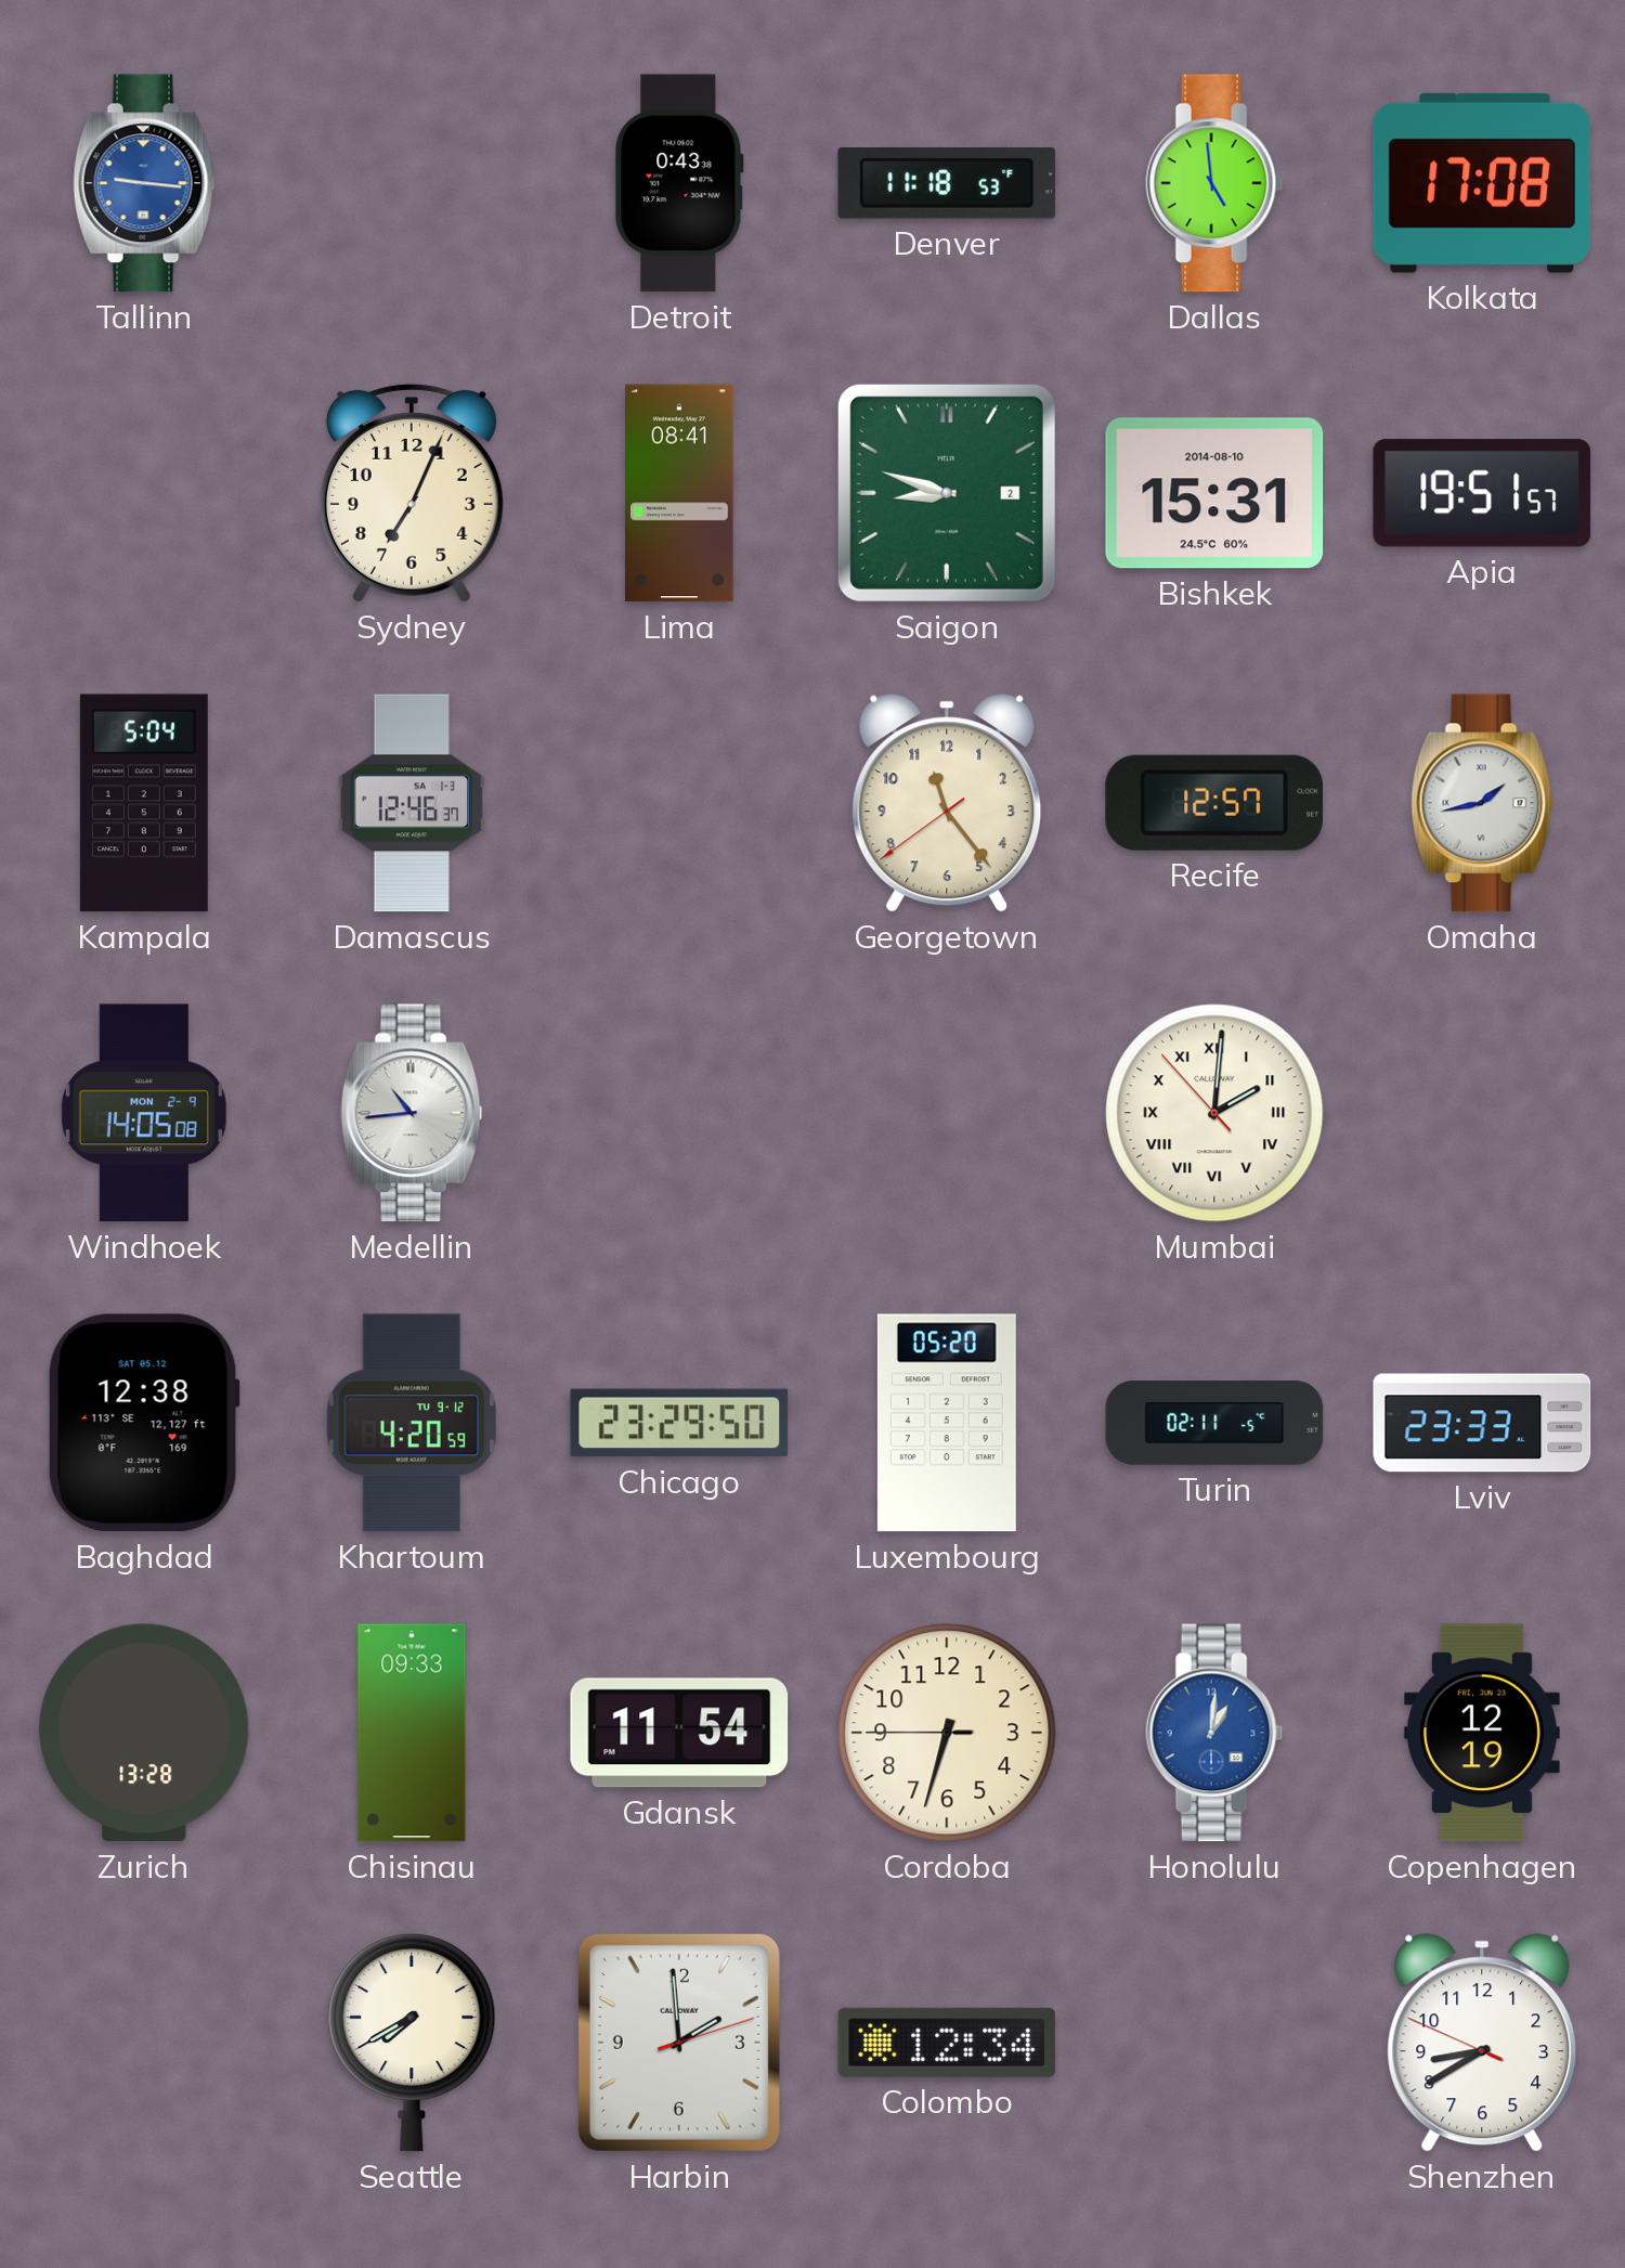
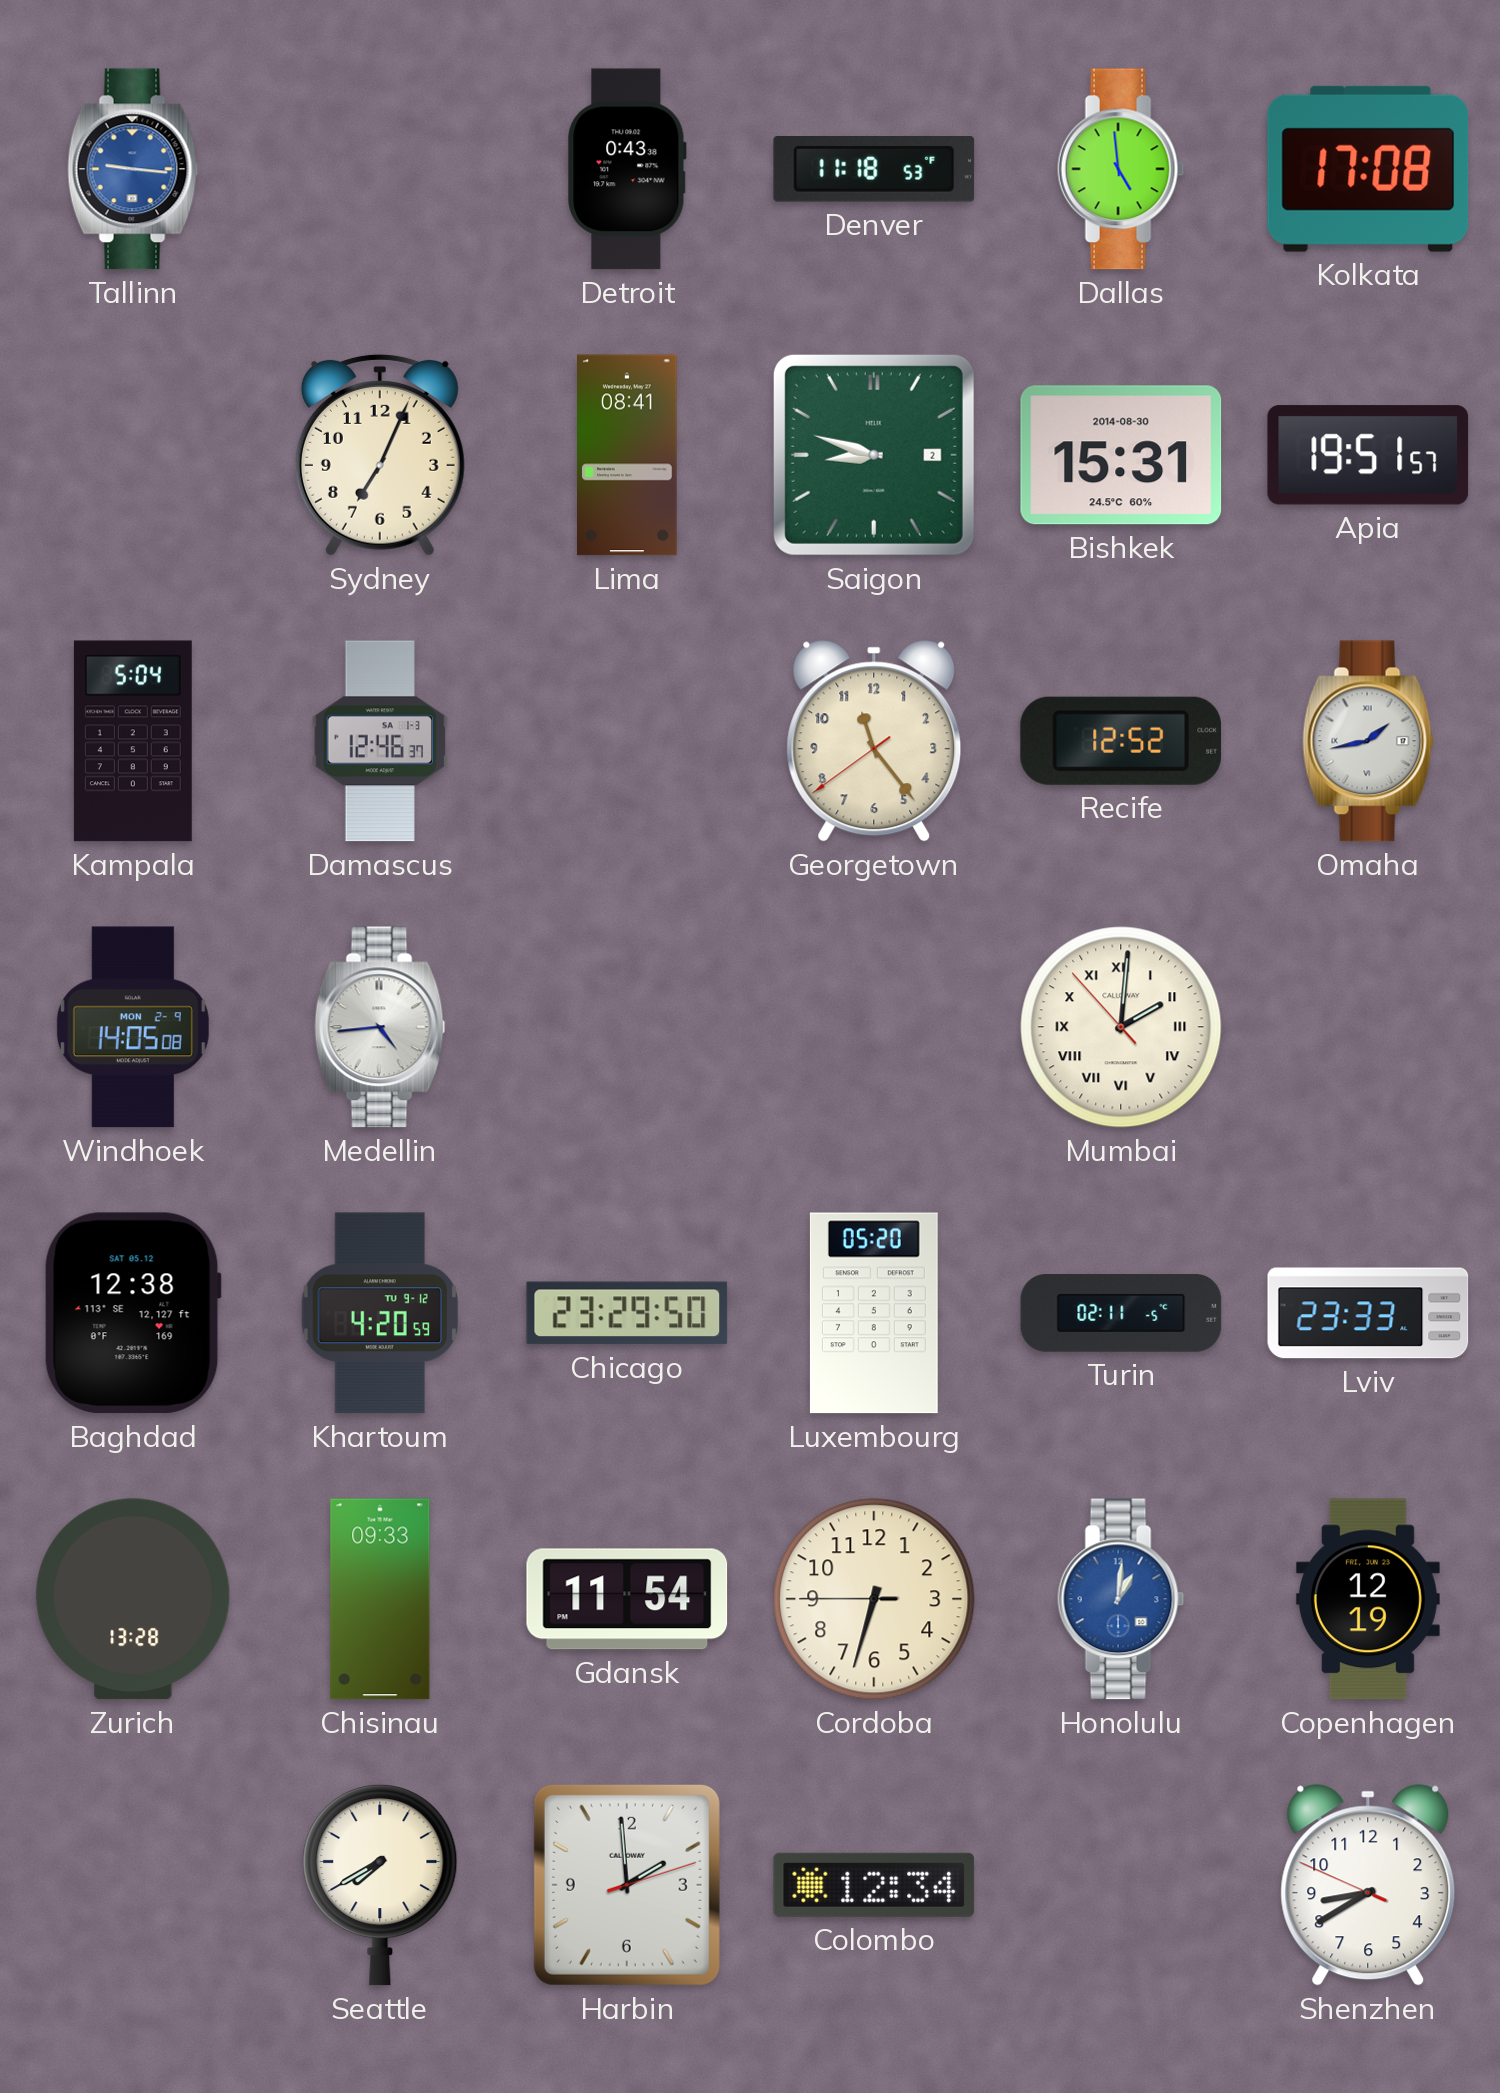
Bishkek date: 2014-08-10 -> 2014-08-30 (1121, 455)
Recife: 12:57 -> 12:52 (1120, 741)
Medellin: 10:44 -> 4:44 (380, 1027)
